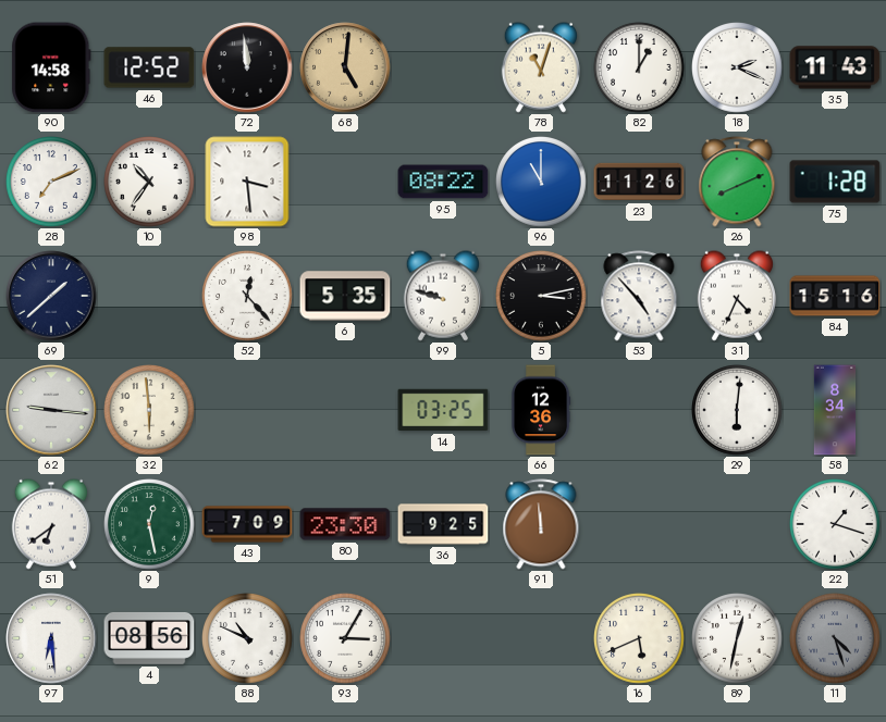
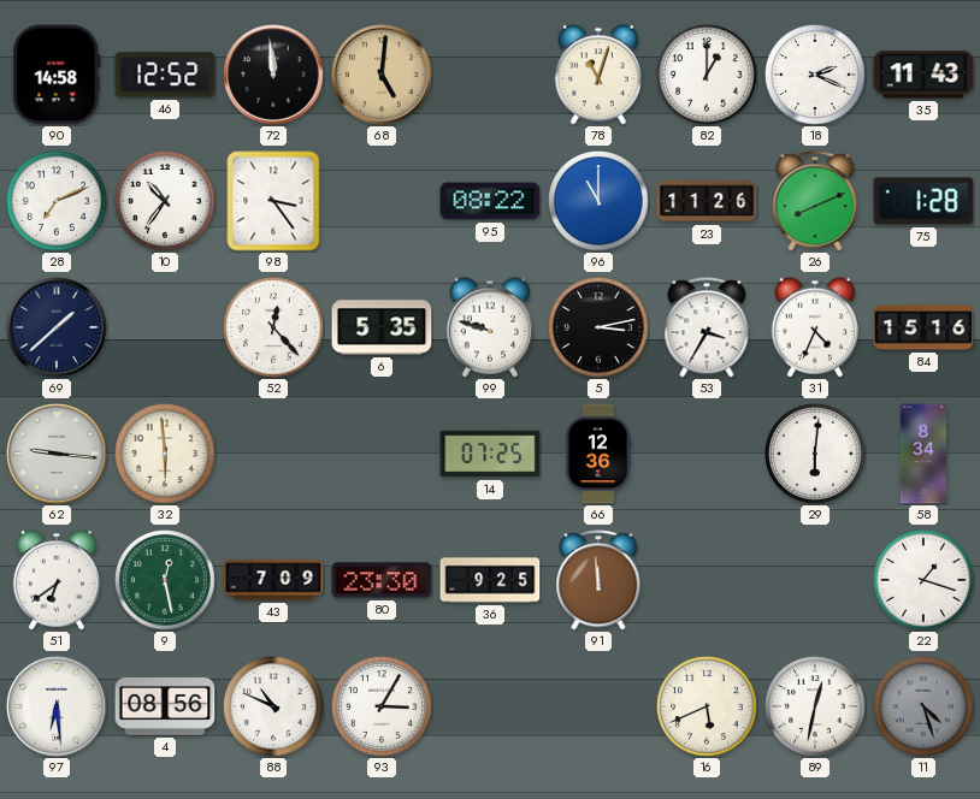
98: 3:29 -> 3:24 (273, 201)
53: 4:53 -> 3:35 (707, 327)
14: 03:25 -> 07:25 (490, 454)
